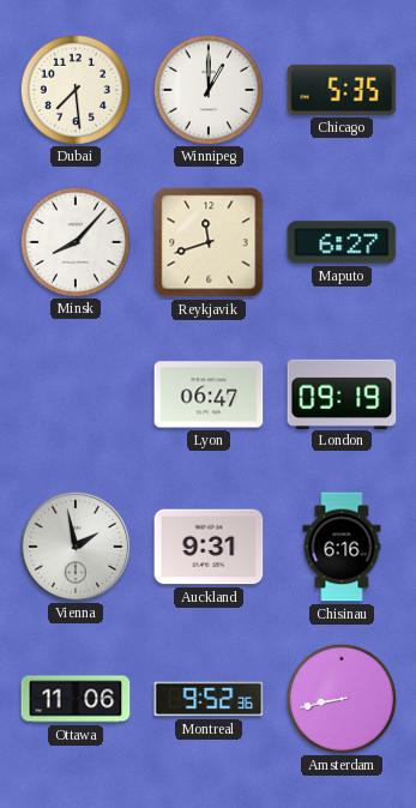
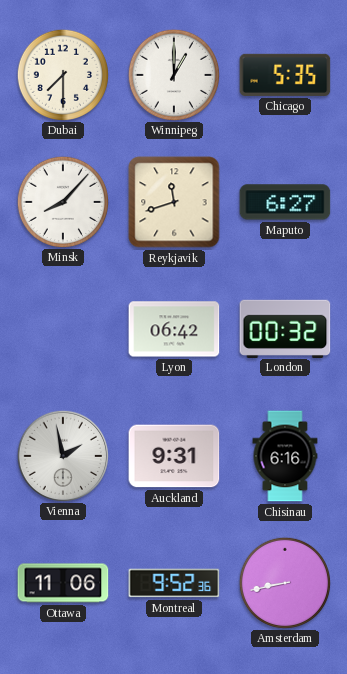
Dubai: 7:29 -> 7:30 (62, 74)
Lyon: 06:47 -> 06:42 (174, 329)
London: 09:19 -> 00:32 (285, 328)
